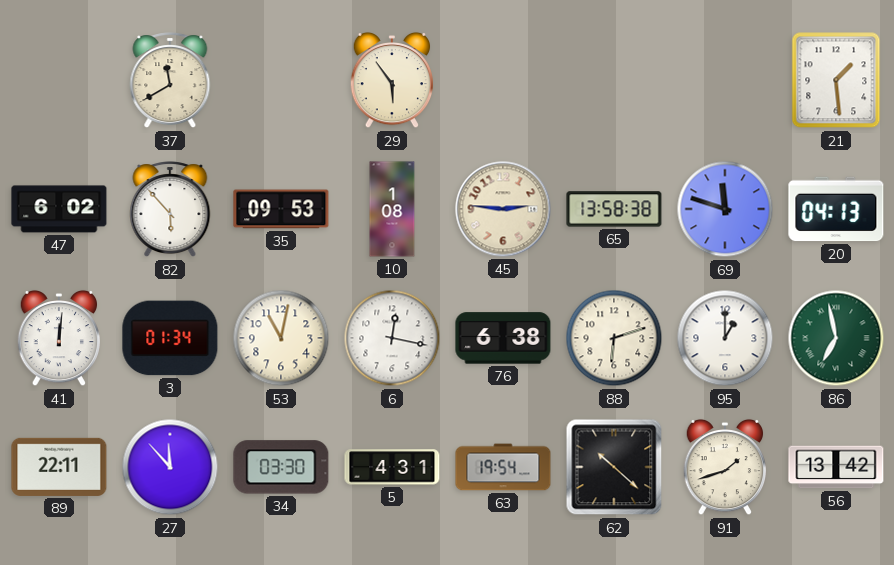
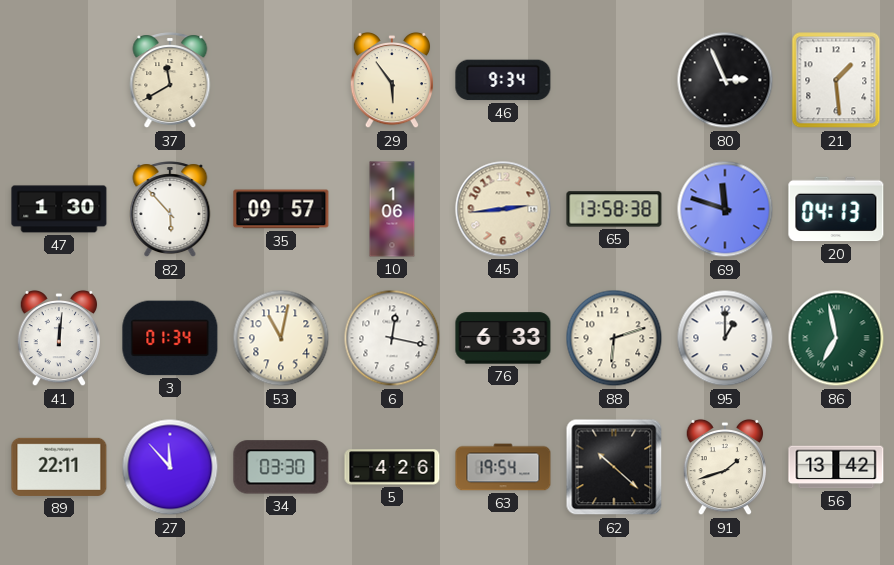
46: none -> 9:34 (503, 80)
80: none -> 2:56 (725, 80)
47: 6:02 -> 1:30 (59, 209)
35: 09:53 -> 09:57 (281, 209)
10: 1:08 -> 1:06 (392, 209)
45: 2:46 -> 2:44 (503, 209)
76: 6:38 -> 6:33 (503, 338)
5: 4:31 -> 4:26 (392, 467)
